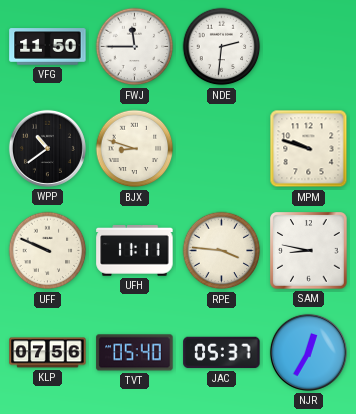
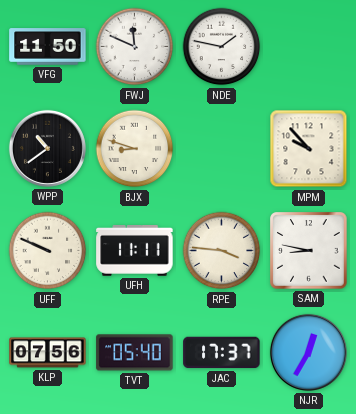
FWJ: 11:45 -> 11:49 (135, 47)
NDE: 2:31 -> 1:47 (222, 47)
MPM: 9:48 -> 9:53 (309, 149)
JAC: 05:37 -> 17:37 (222, 353)
